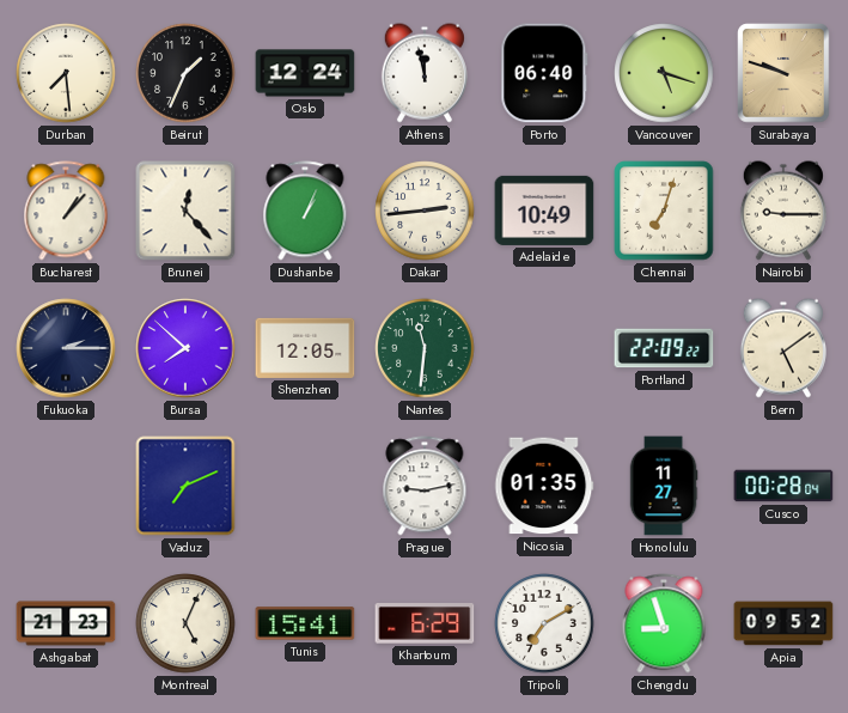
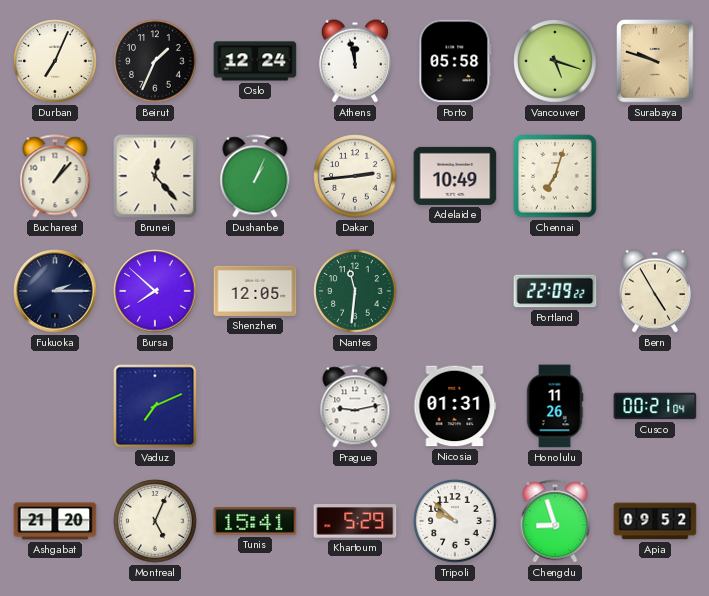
Durban: 7:29 -> 7:04 (55, 61)
Porto: 06:40 -> 05:58 (455, 61)
Nairobi: 9:15 -> none (783, 211)
Bern: 5:09 -> 4:55 (655, 291)
Nicosia: 01:35 -> 01:31 (455, 406)
Honolulu: 11:27 -> 11:26 (555, 406)
Cusco: 00:28 -> 00:21 (655, 406)
Ashgabat: 21:23 -> 21:20 (55, 521)
Khartoum: 6:29 -> 5:29 (355, 522)
Tripoli: 7:10 -> 9:52 (455, 521)
